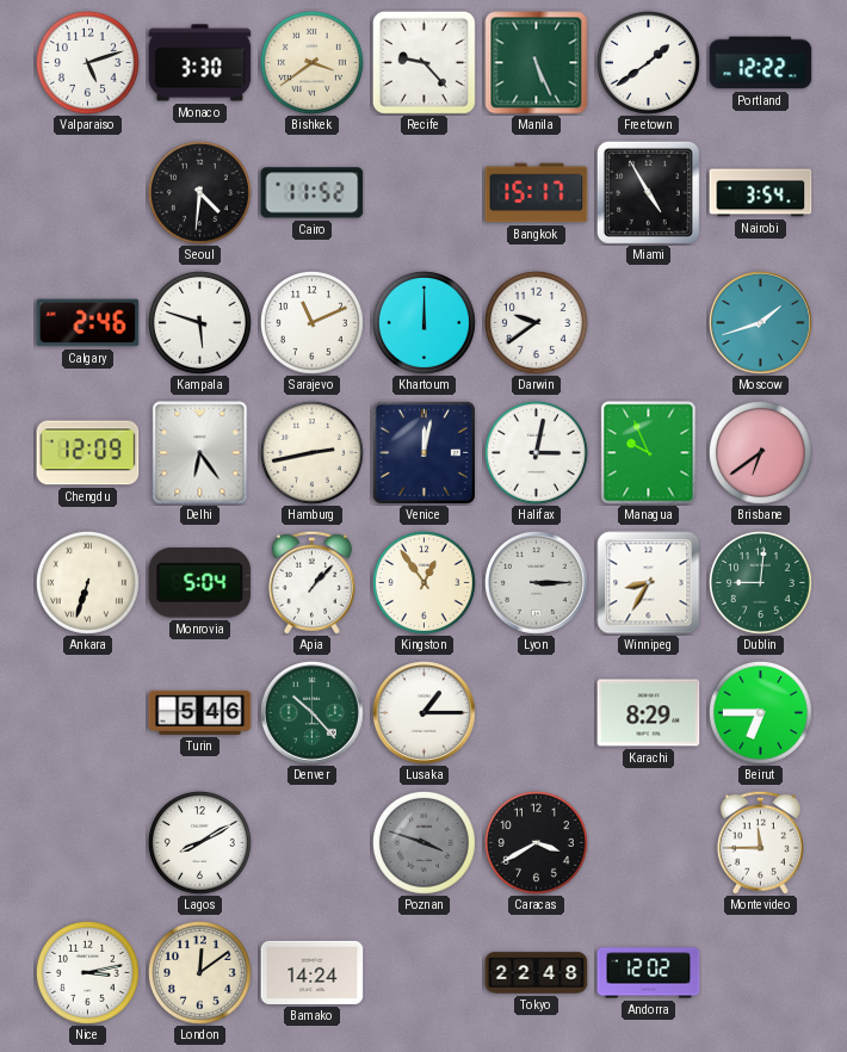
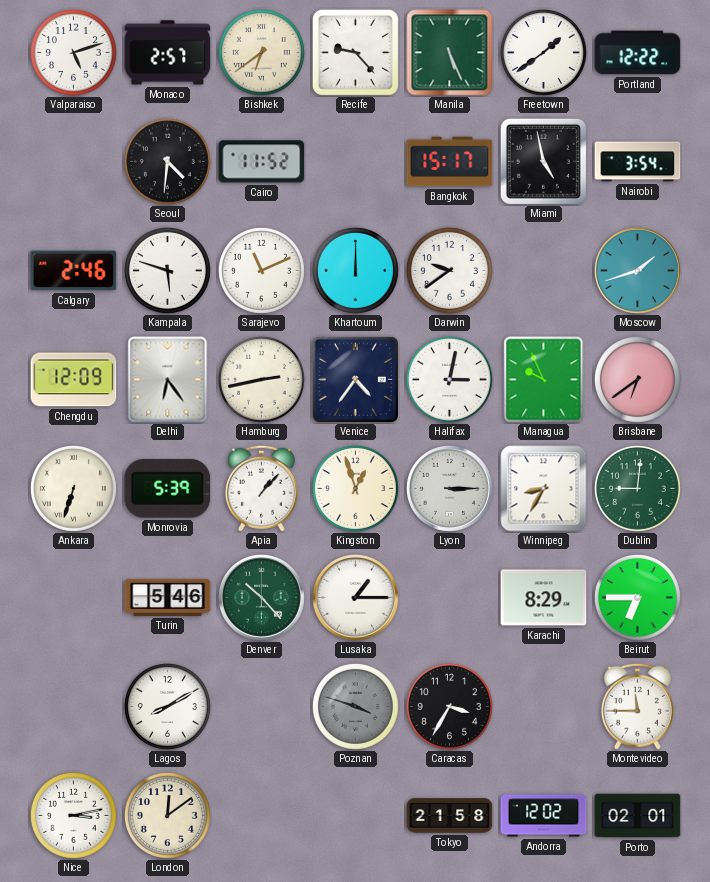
Monaco: 3:30 -> 2:57 (168, 53)
Bishkek: 3:39 -> 6:39 (261, 52)
Miami: 4:55 -> 4:58 (543, 161)
Venice: 12:02 -> 4:36 (355, 379)
Monrovia: 5:04 -> 5:39 (168, 489)
Kingston: 12:54 -> 12:57 (355, 488)
Caracas: 3:40 -> 3:35 (449, 706)
Bamako: 14:24 -> none (313, 972)
Tokyo: 22:48 -> 21:58 (450, 816)
Porto: none -> 02:01 (638, 816)
